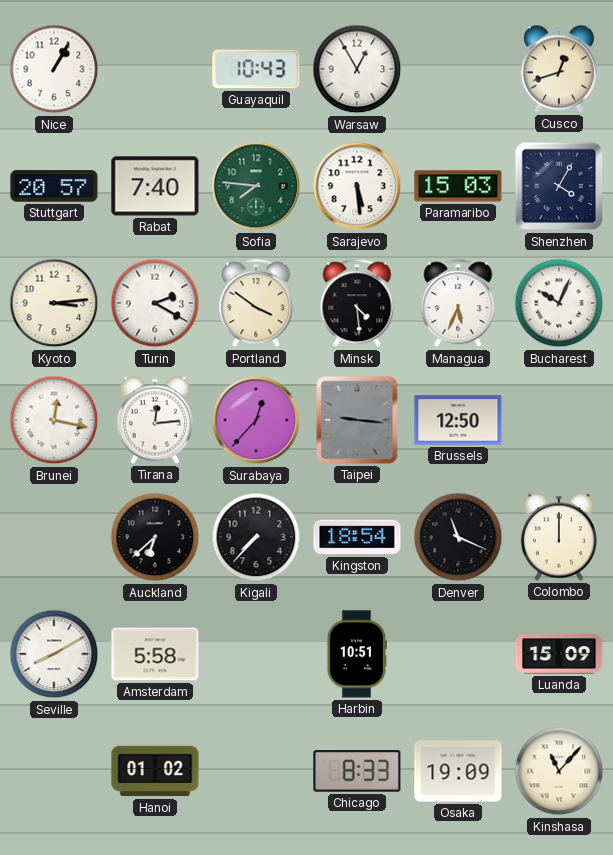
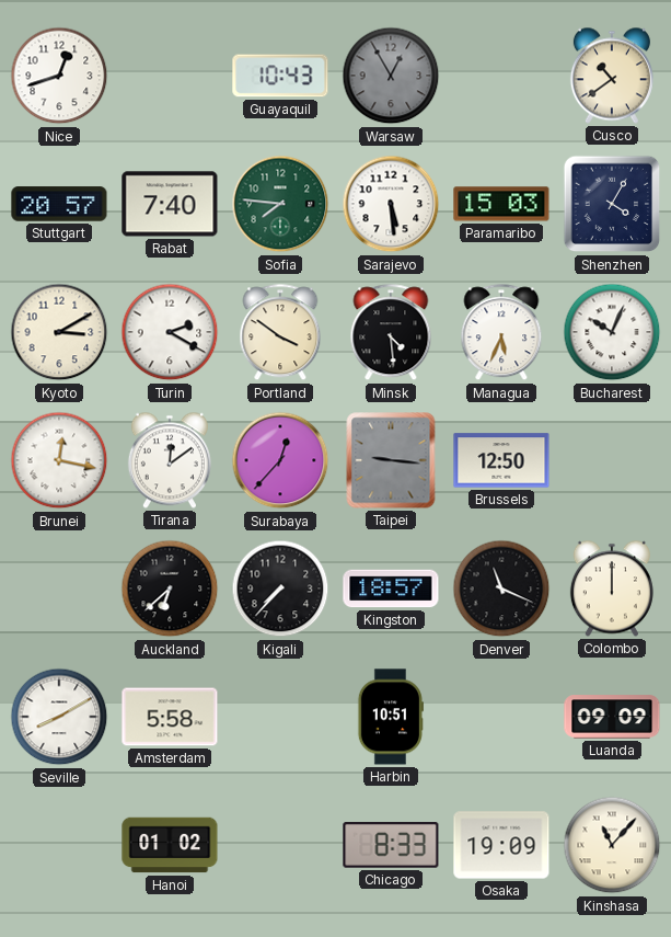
Nice: 1:05 -> 12:42 (59, 76)
Warsaw dial: white -> grey (391, 76)
Cusco: 12:42 -> 10:39 (612, 76)
Kyoto: 3:14 -> 3:10 (59, 332)
Tirana: 12:14 -> 12:09 (170, 460)
Kingston: 18:54 -> 18:57 (391, 589)
Luanda: 15:09 -> 09:09 (612, 717)
